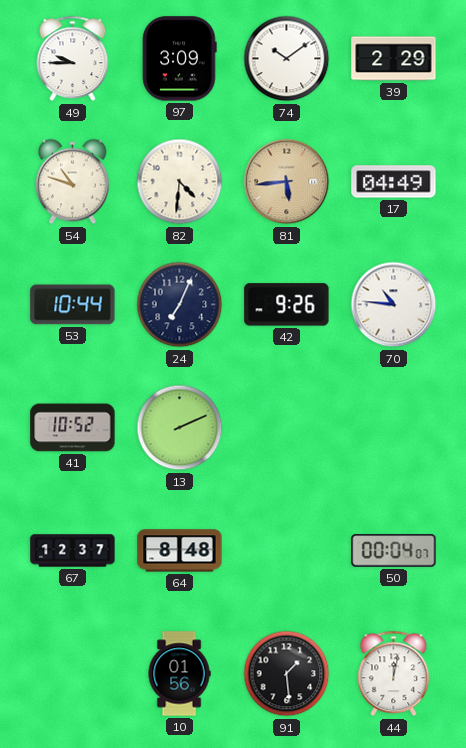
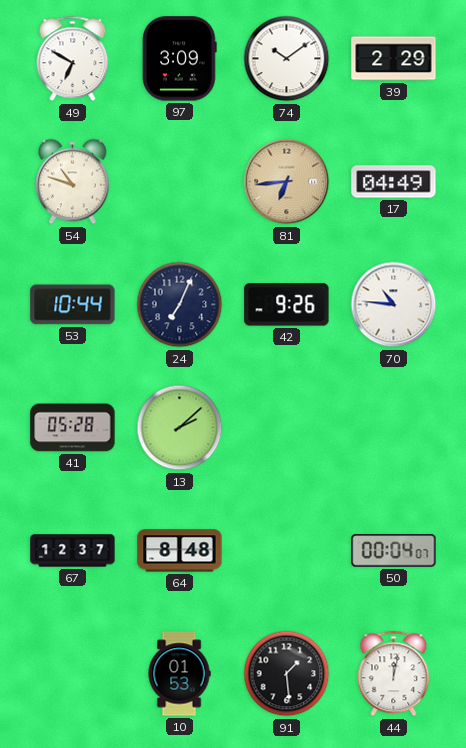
49: 9:45 -> 6:50 (73, 59)
82: 4:31 -> none (180, 182)
81: 5:44 -> 6:44 (287, 182)
41: 10:52 -> 05:28 (73, 428)
13: 2:11 -> 2:08 (180, 428)
10: 01:56 -> 01:53 (179, 674)
